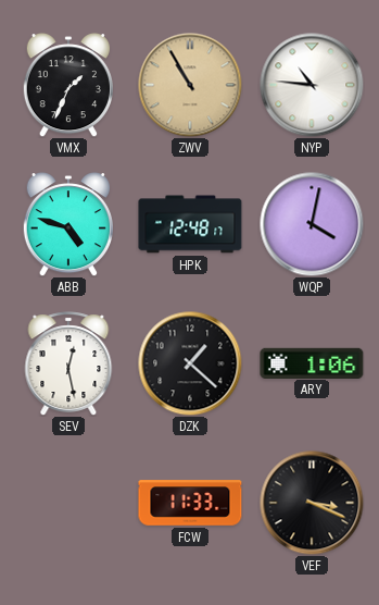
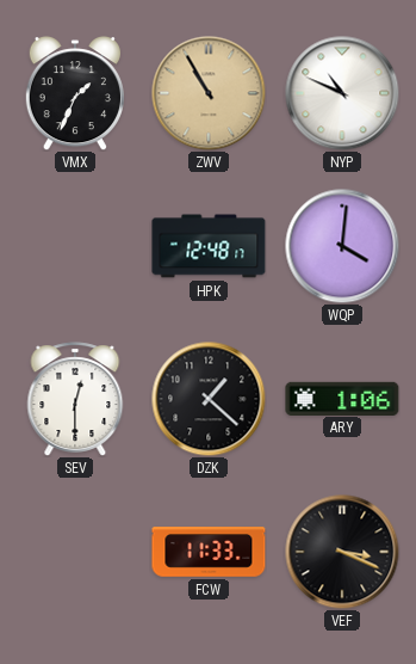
NYP: 10:46 -> 10:49 (342, 93)
ABB: 4:48 -> none (68, 224)
WQP: 4:02 -> 4:01 (342, 246)
SEV: 12:28 -> 12:30 (75, 399)
